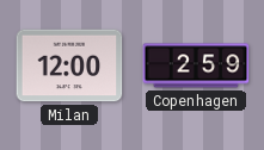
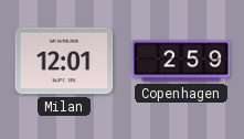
Milan: 12:00 -> 12:01 (64, 61)
